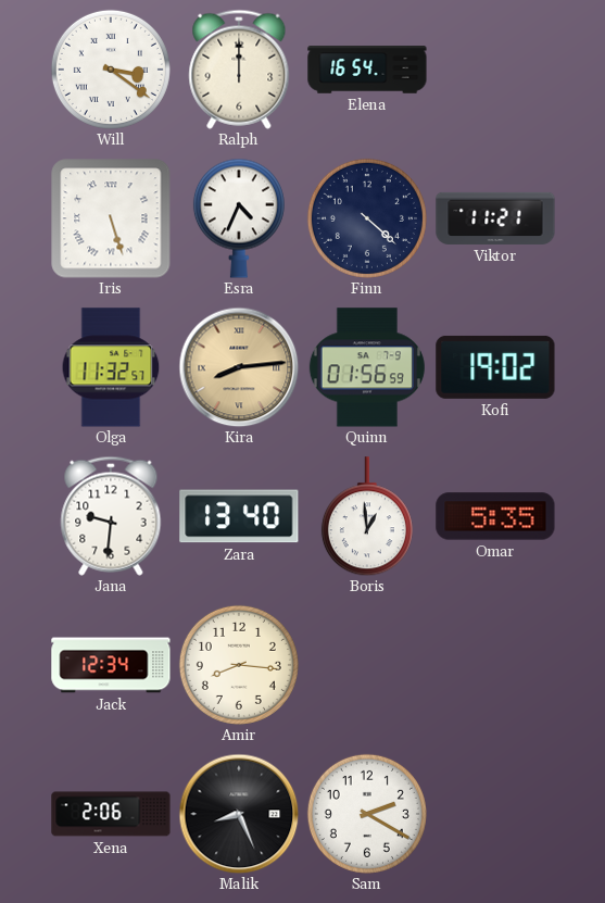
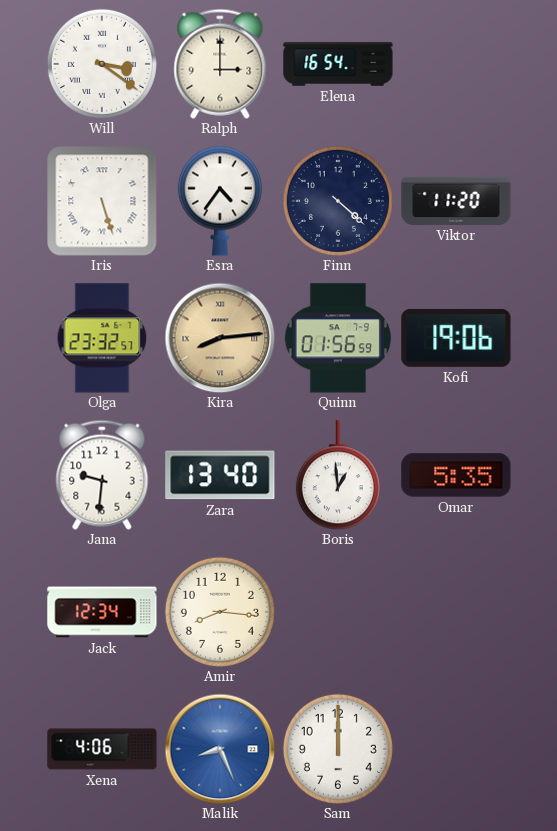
Ralph: 12:00 -> 3:00 (220, 64)
Esra: 4:34 -> 4:36 (220, 201)
Viktor: 11:21 -> 11:20 (456, 201)
Olga: 11:32 -> 23:32 (102, 338)
Kofi: 19:02 -> 19:06 (456, 338)
Xena: 2:06 -> 4:06 (102, 749)
Malik dial: black -> blue (220, 749)
Sam: 2:20 -> 12:00 (338, 749)
